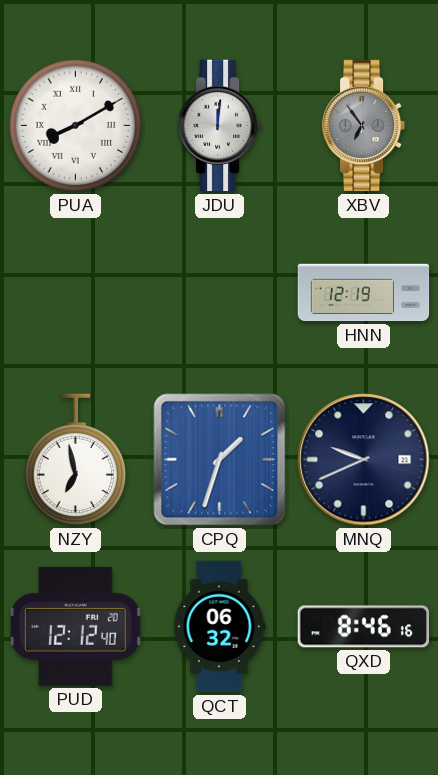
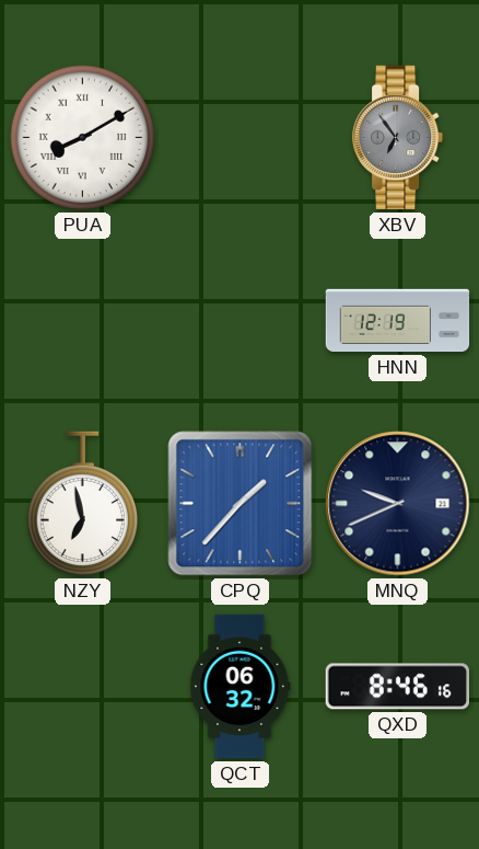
JDU: 12:01 -> none (220, 126)
CPQ: 1:33 -> 1:37 (241, 504)
PUD: 12:12 -> none (76, 626)
